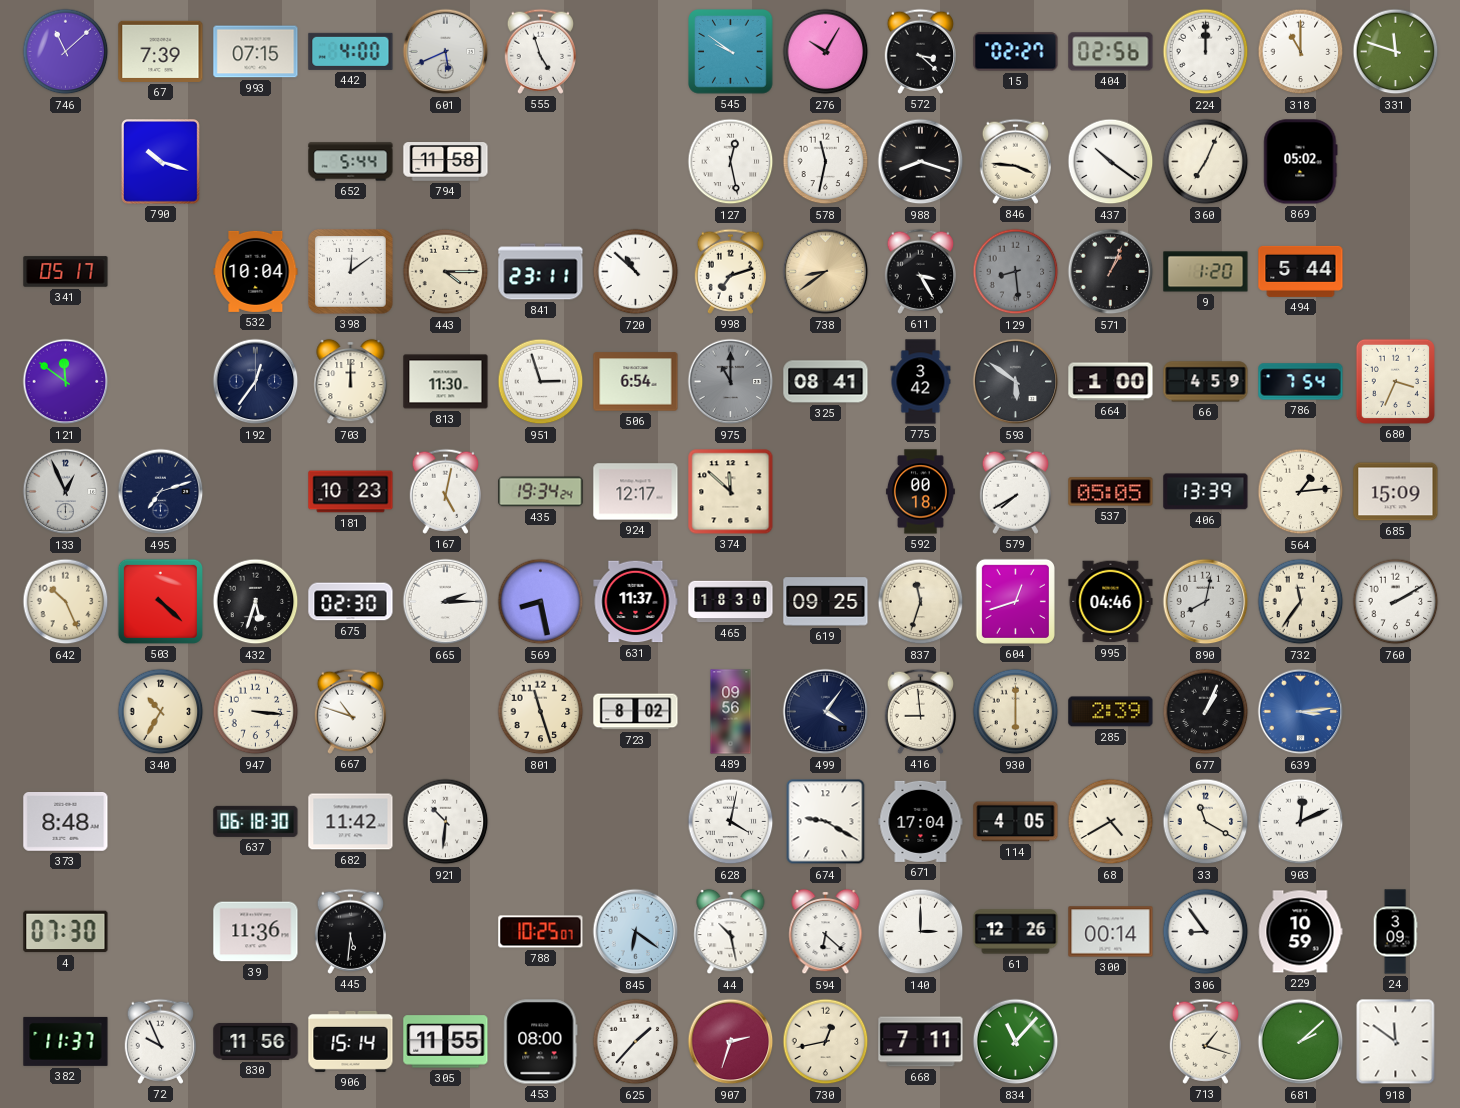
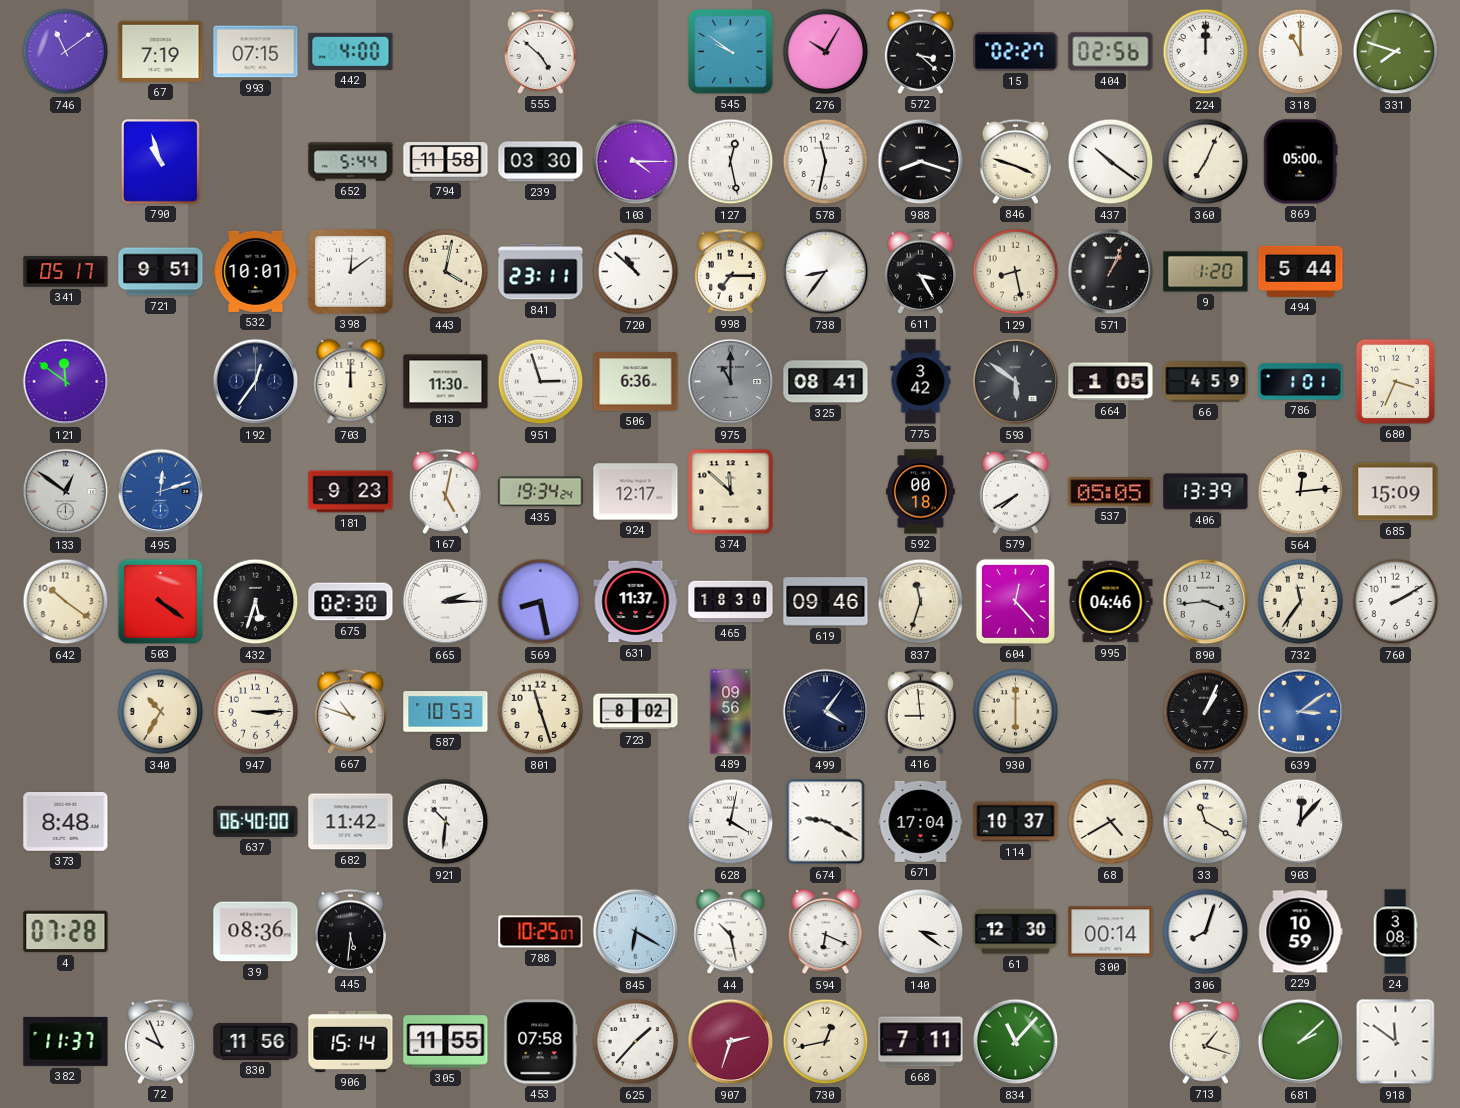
746: 11:08 -> 11:09 (66, 52)
67: 7:39 -> 7:19 (161, 51)
601: 5:41 -> none (446, 52)
555: 4:57 -> 4:52 (540, 51)
331: 11:48 -> 7:48 (1396, 52)
790: 10:18 -> 10:57 (160, 162)
239: none -> 03:30 (541, 162)
103: none -> 4:15 (636, 162)
846: 3:46 -> 3:48 (1015, 161)
869: 05:02 -> 05:00 (1301, 162)
721: none -> 9:51 (161, 272)
532: 10:04 -> 10:01 (256, 271)
443: 4:15 -> 4:02 (446, 272)
998: 7:12 -> 7:15 (730, 271)
738: 8:39 -> 8:36 (826, 272)
738 dial: champagne -> white (826, 272)
129: 8:29 -> 8:28 (1016, 272)
129 dial: grey -> cream (1016, 272)
506: 6:54 -> 6:36 (636, 382)
664: 1:00 -> 1:05 (1111, 382)
786: 7:54 -> 1:01 (1301, 382)
133: 12:56 -> 12:51 (66, 492)
495: 7:12 -> 12:12 (161, 492)
495 dial: navy -> blue (161, 492)
181: 10:23 -> 9:23 (351, 492)
564: 1:14 -> 12:14 (1301, 492)
642: 10:26 -> 10:21 (66, 602)
503: 4:22 -> 4:21 (160, 601)
619: 09:25 -> 09:46 (826, 602)
604: 12:42 -> 12:23 (1015, 601)
890: 8:02 -> 3:44 (1206, 602)
947: 3:16 -> 3:15 (256, 712)
587: none -> 10:53 (446, 712)
285: 2:39 -> none (1111, 712)
639: 3:14 -> 3:09 (1301, 712)
637: 06:18 -> 06:40 (256, 821)
114: 4:05 -> 10:37 (1016, 822)
903: 12:11 -> 12:07 (1301, 822)
4: 07:30 -> 07:28 (66, 932)
39: 11:36 -> 08:36 (256, 932)
845: 6:21 -> 6:20 (636, 932)
594: 6:22 -> 6:19 (826, 932)
140: 3:00 -> 3:21 (921, 932)
61: 12:26 -> 12:30 (1016, 932)
306: 8:54 -> 8:03 (1206, 932)
24: 3:09 -> 3:08 (1395, 932)
453: 08:00 -> 07:58 (541, 1042)
